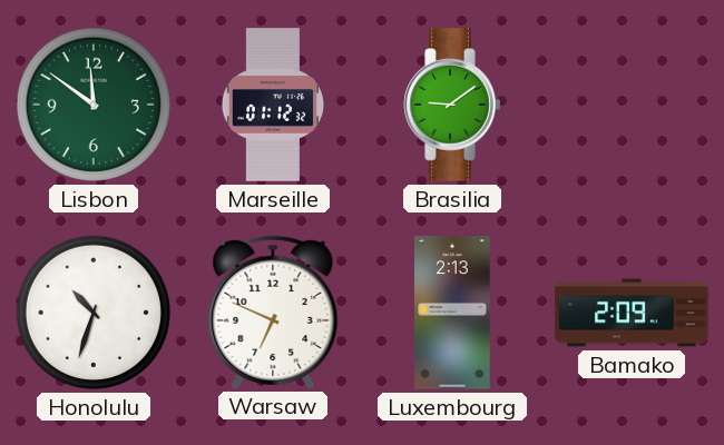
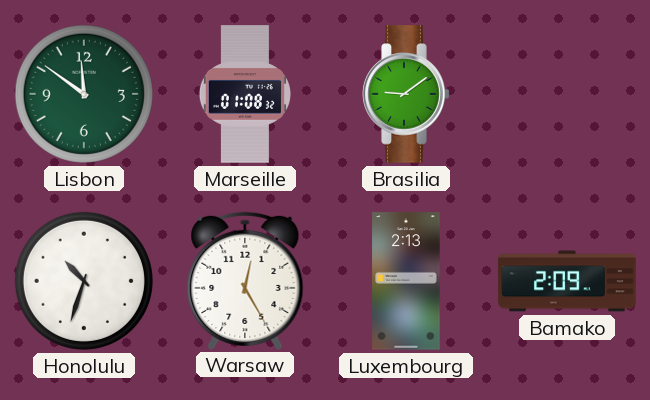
Marseille: 01:12 -> 01:08 (245, 94)
Warsaw: 6:49 -> 12:25 (245, 280)
